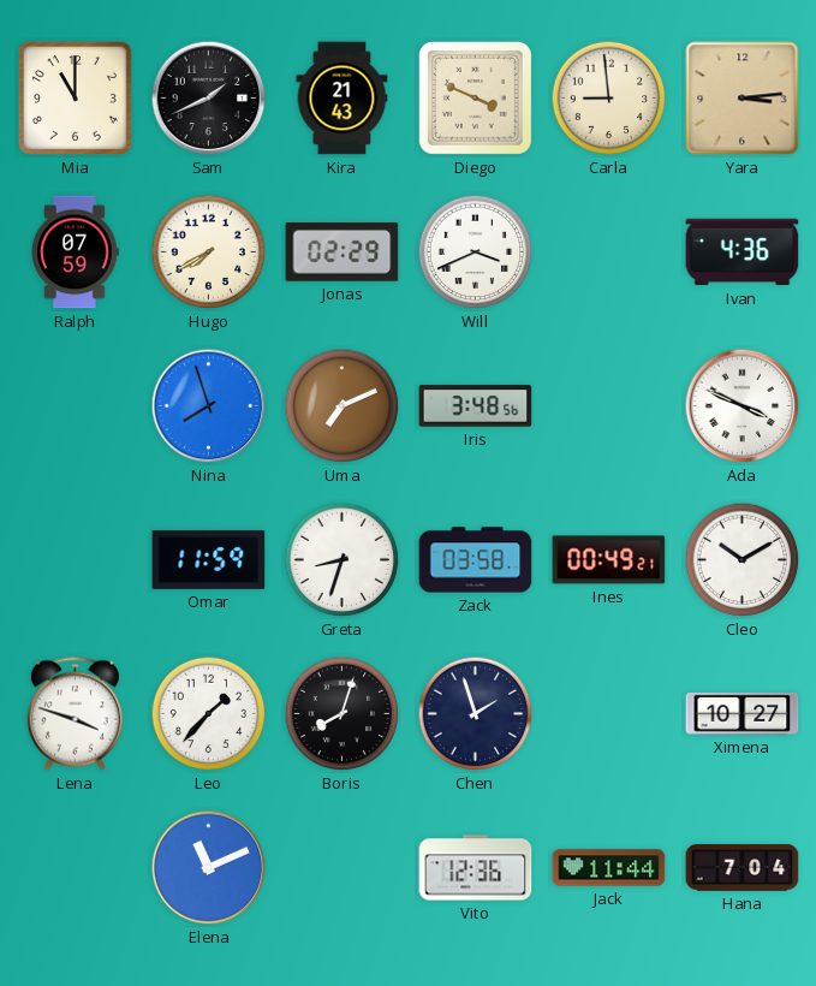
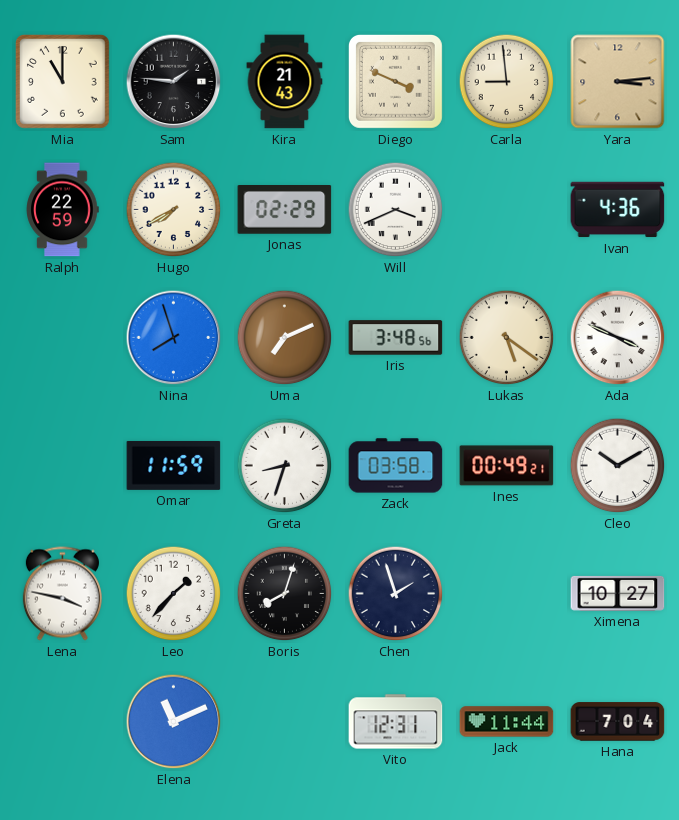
Sam: 1:41 -> 1:46 (174, 82)
Ralph: 07:59 -> 22:59 (62, 210)
Lukas: none -> 5:21 (507, 338)
Lena: 3:48 -> 3:47 (62, 594)
Vito: 12:36 -> 12:31 (396, 722)
